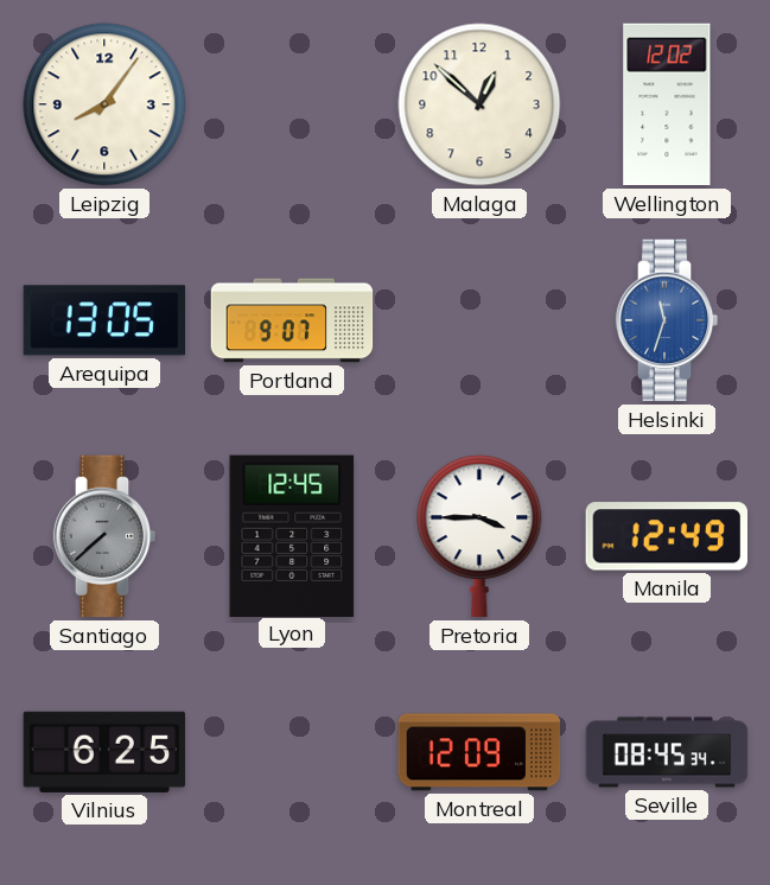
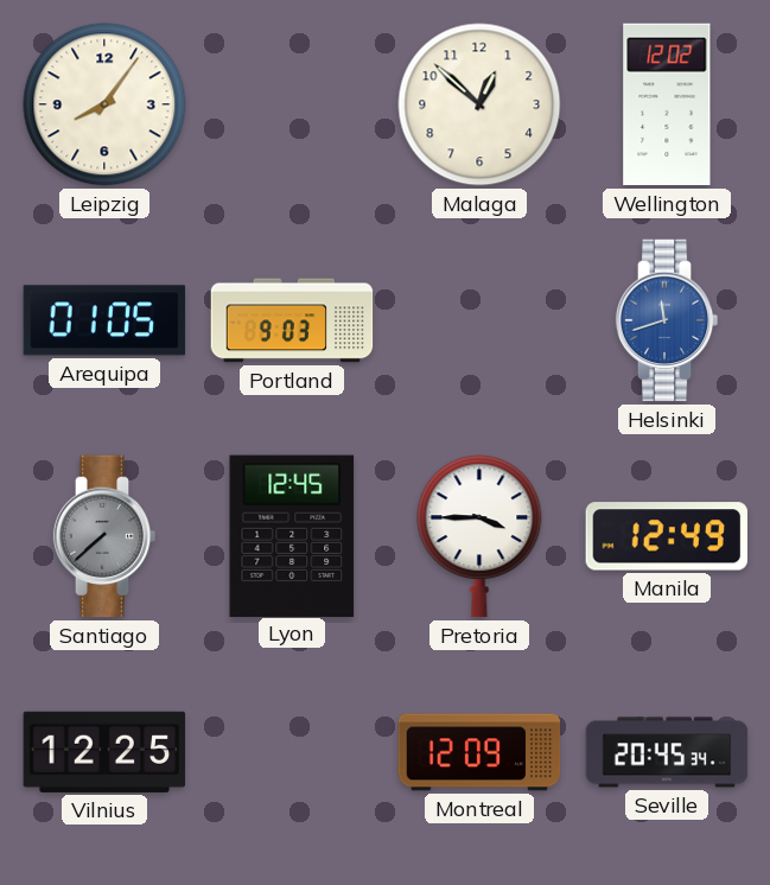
Arequipa: 13:05 -> 01:05 (104, 320)
Portland: 9:07 -> 9:03 (292, 320)
Helsinki: 11:33 -> 11:42 (667, 320)
Vilnius: 6:25 -> 12:25 (104, 752)
Seville: 08:45 -> 20:45 (667, 752)
